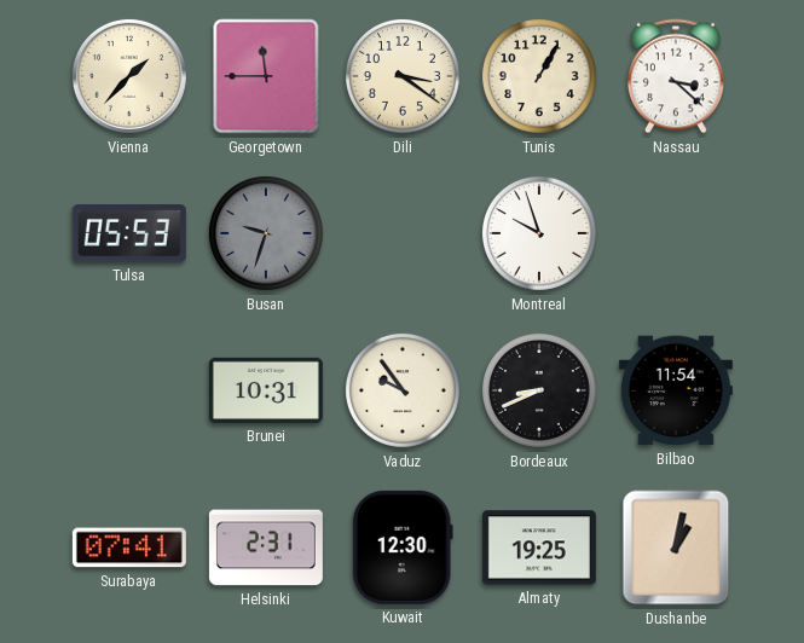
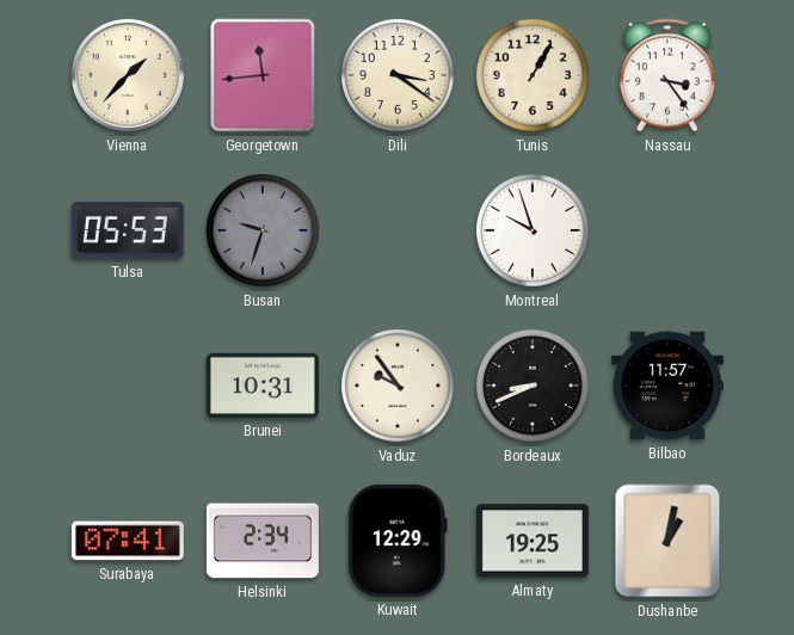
Georgetown: 11:45 -> 11:44 (263, 75)
Nassau: 3:22 -> 3:24 (667, 75)
Bilbao: 11:54 -> 11:57 (667, 386)
Helsinki: 2:31 -> 2:34 (263, 541)
Kuwait: 12:30 -> 12:29 (398, 541)
